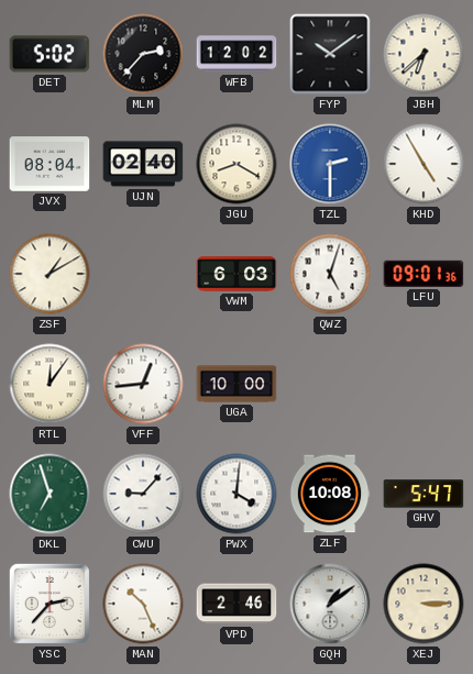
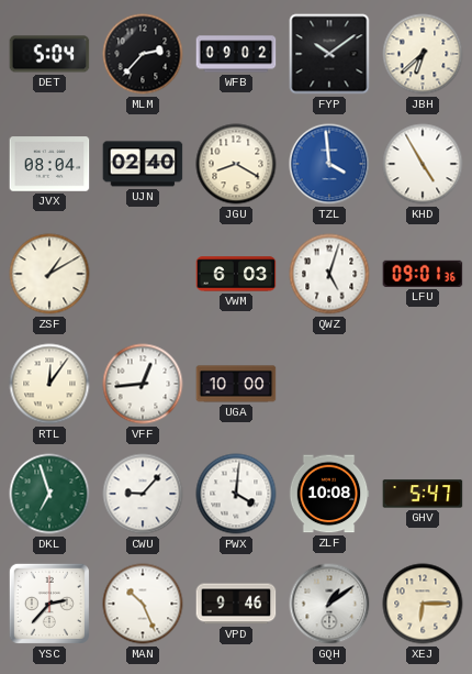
DET: 5:02 -> 5:04 (49, 54)
WFB: 12:02 -> 09:02 (236, 54)
TZL: 2:30 -> 3:59 (329, 164)
VPD: 2:46 -> 9:46 (236, 604)
XEJ: 3:15 -> 6:15 (423, 604)
